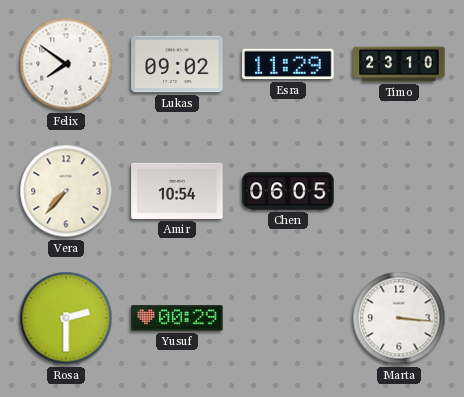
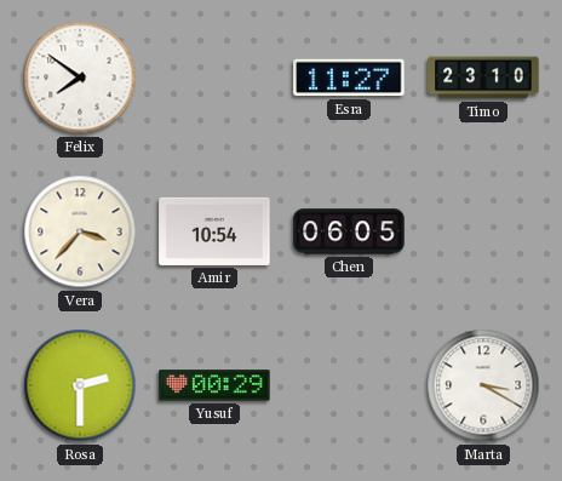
Lukas: 09:02 -> none (177, 64)
Esra: 11:29 -> 11:27 (349, 78)
Vera: 7:37 -> 3:37 (80, 231)
Marta: 3:16 -> 3:20 (483, 385)
